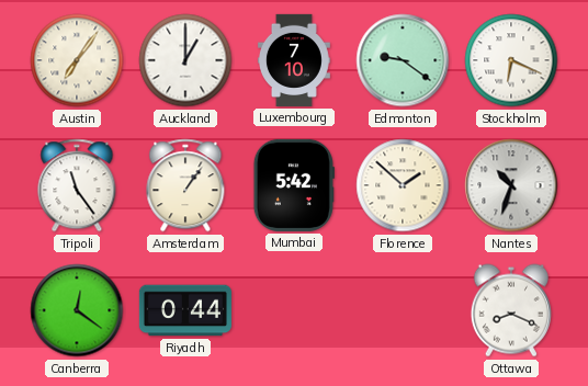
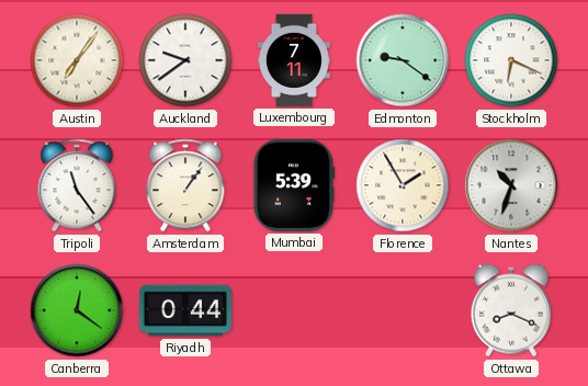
Auckland: 1:00 -> 9:39 (185, 60)
Luxembourg: 7:10 -> 7:11 (294, 60)
Mumbai: 5:42 -> 5:39 (294, 185)
Florence: 1:52 -> 1:55 (403, 185)
